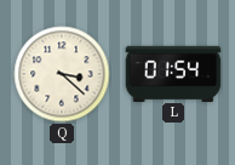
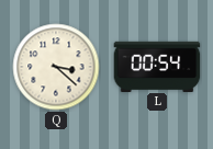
L: 01:54 -> 00:54 (157, 66)
